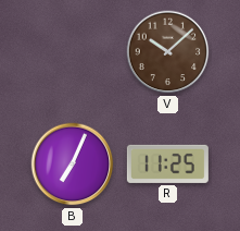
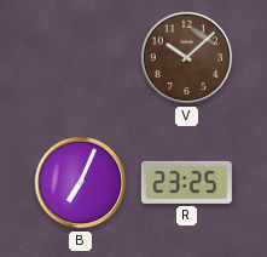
R: 11:25 -> 23:25 (186, 182)
